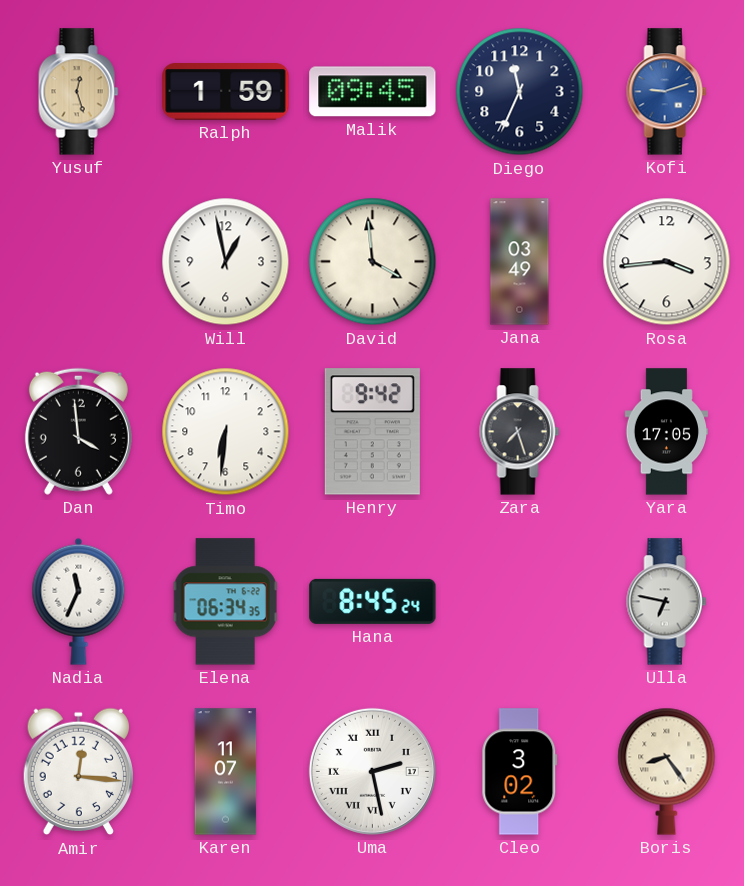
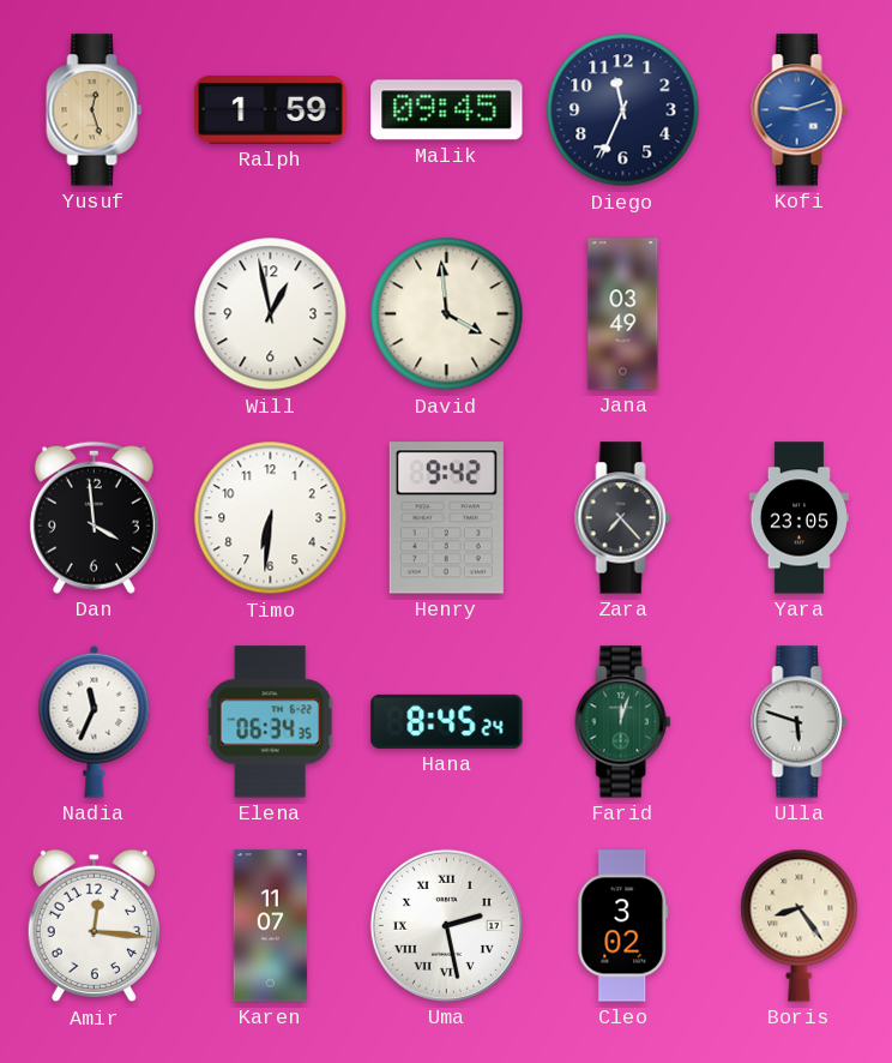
Rosa: 3:44 -> none (667, 262)
Zara: 7:27 -> 7:23 (623, 518)
Yara: 17:05 -> 23:05 (798, 518)
Farid: none -> 12:03 (623, 722)
Ulla: 6:47 -> 5:48 (800, 722)
